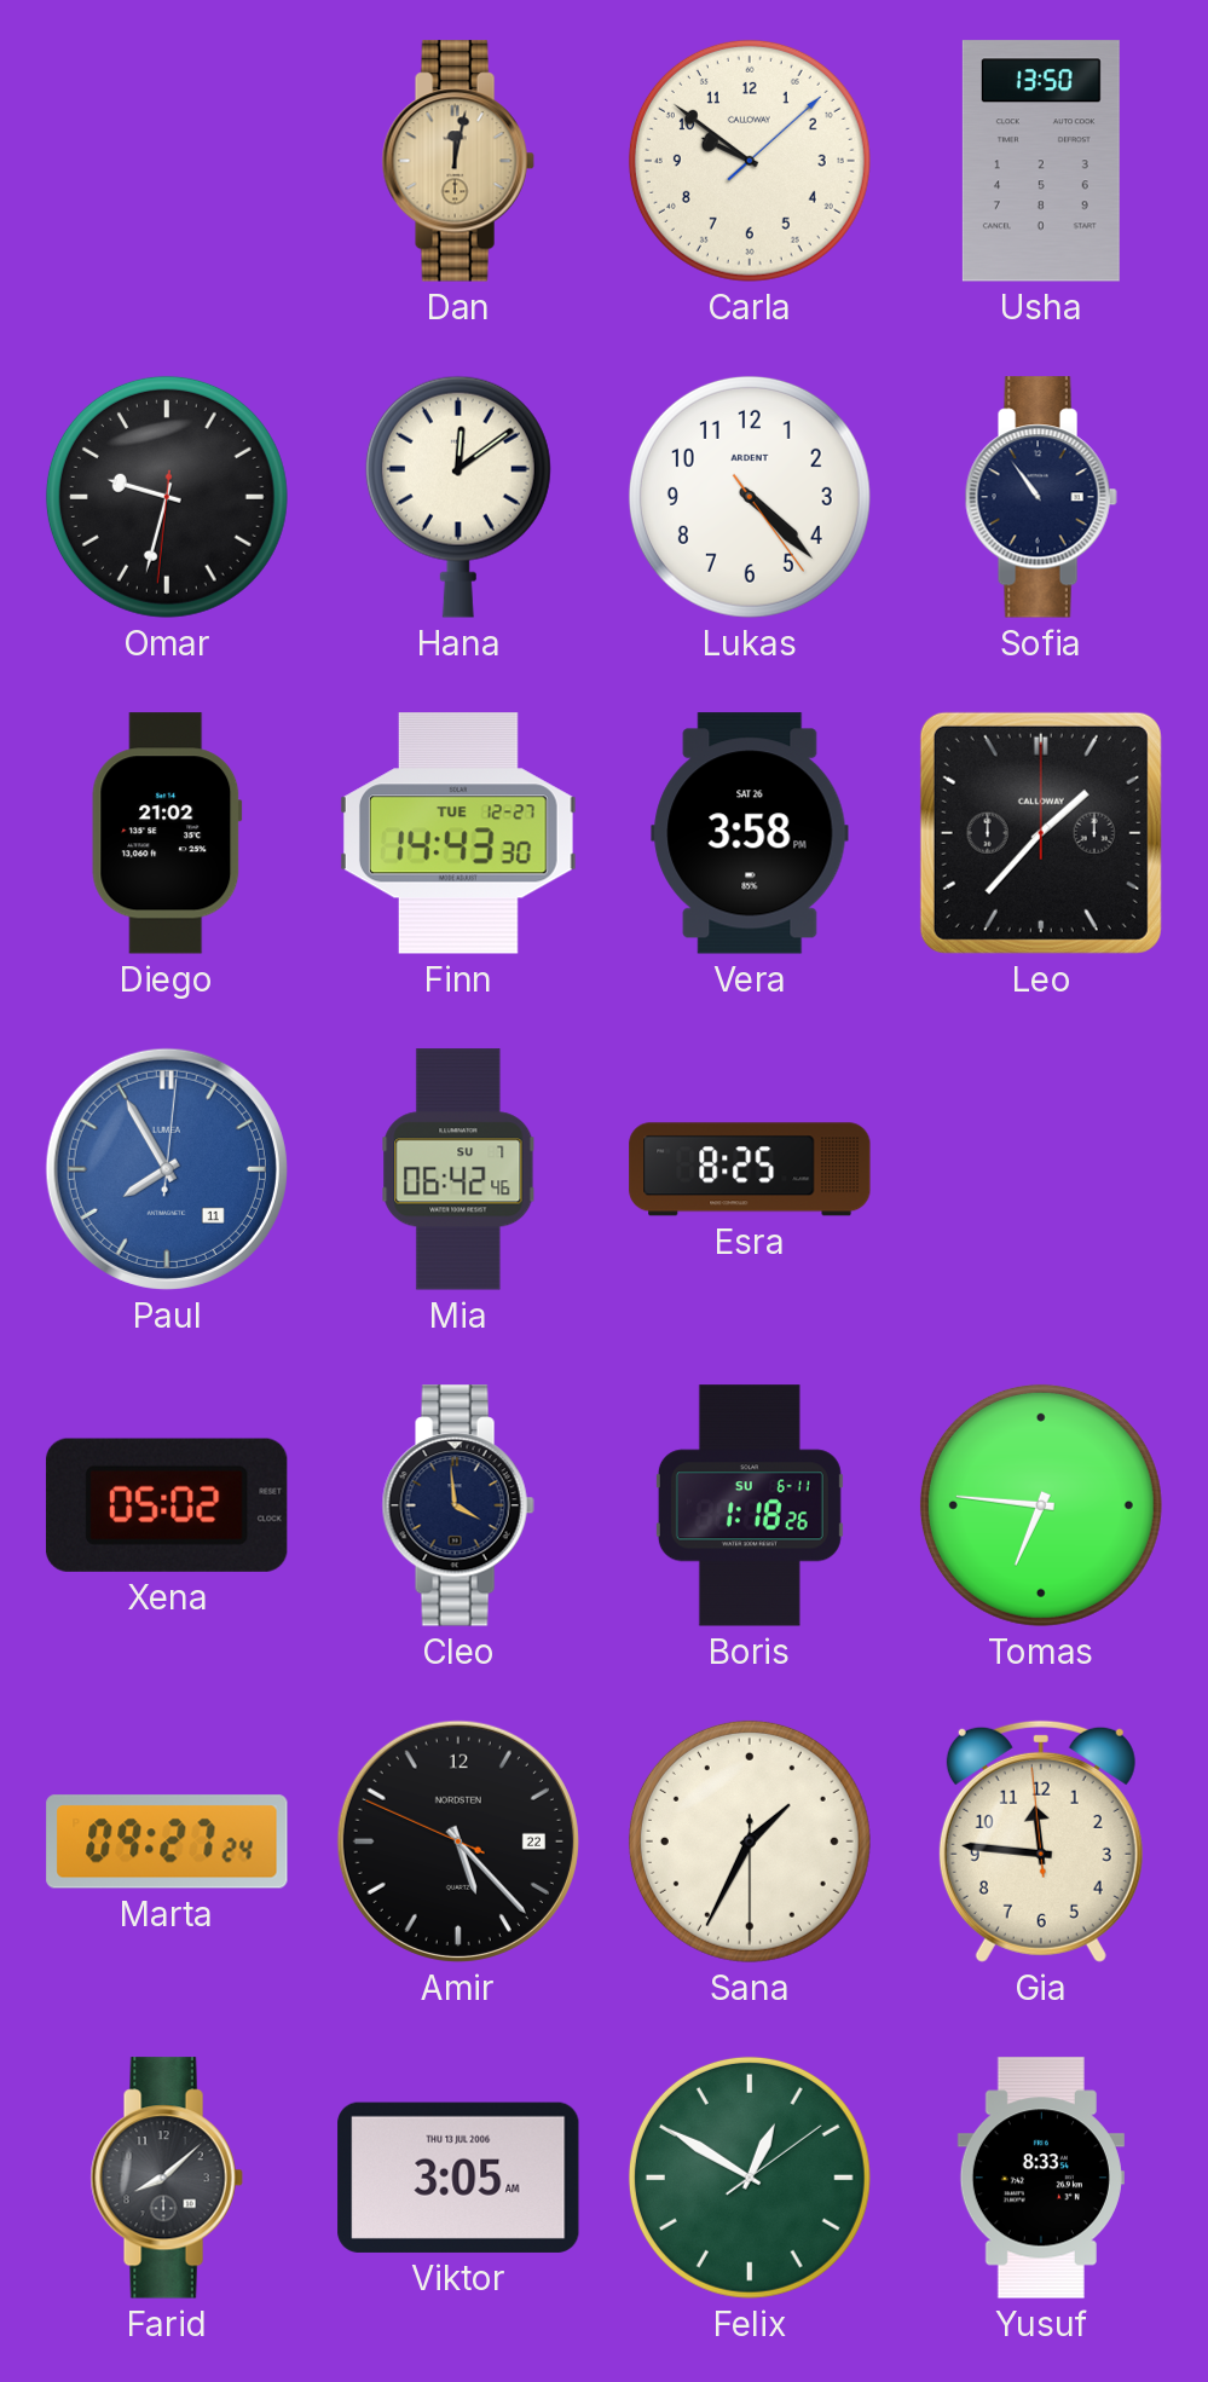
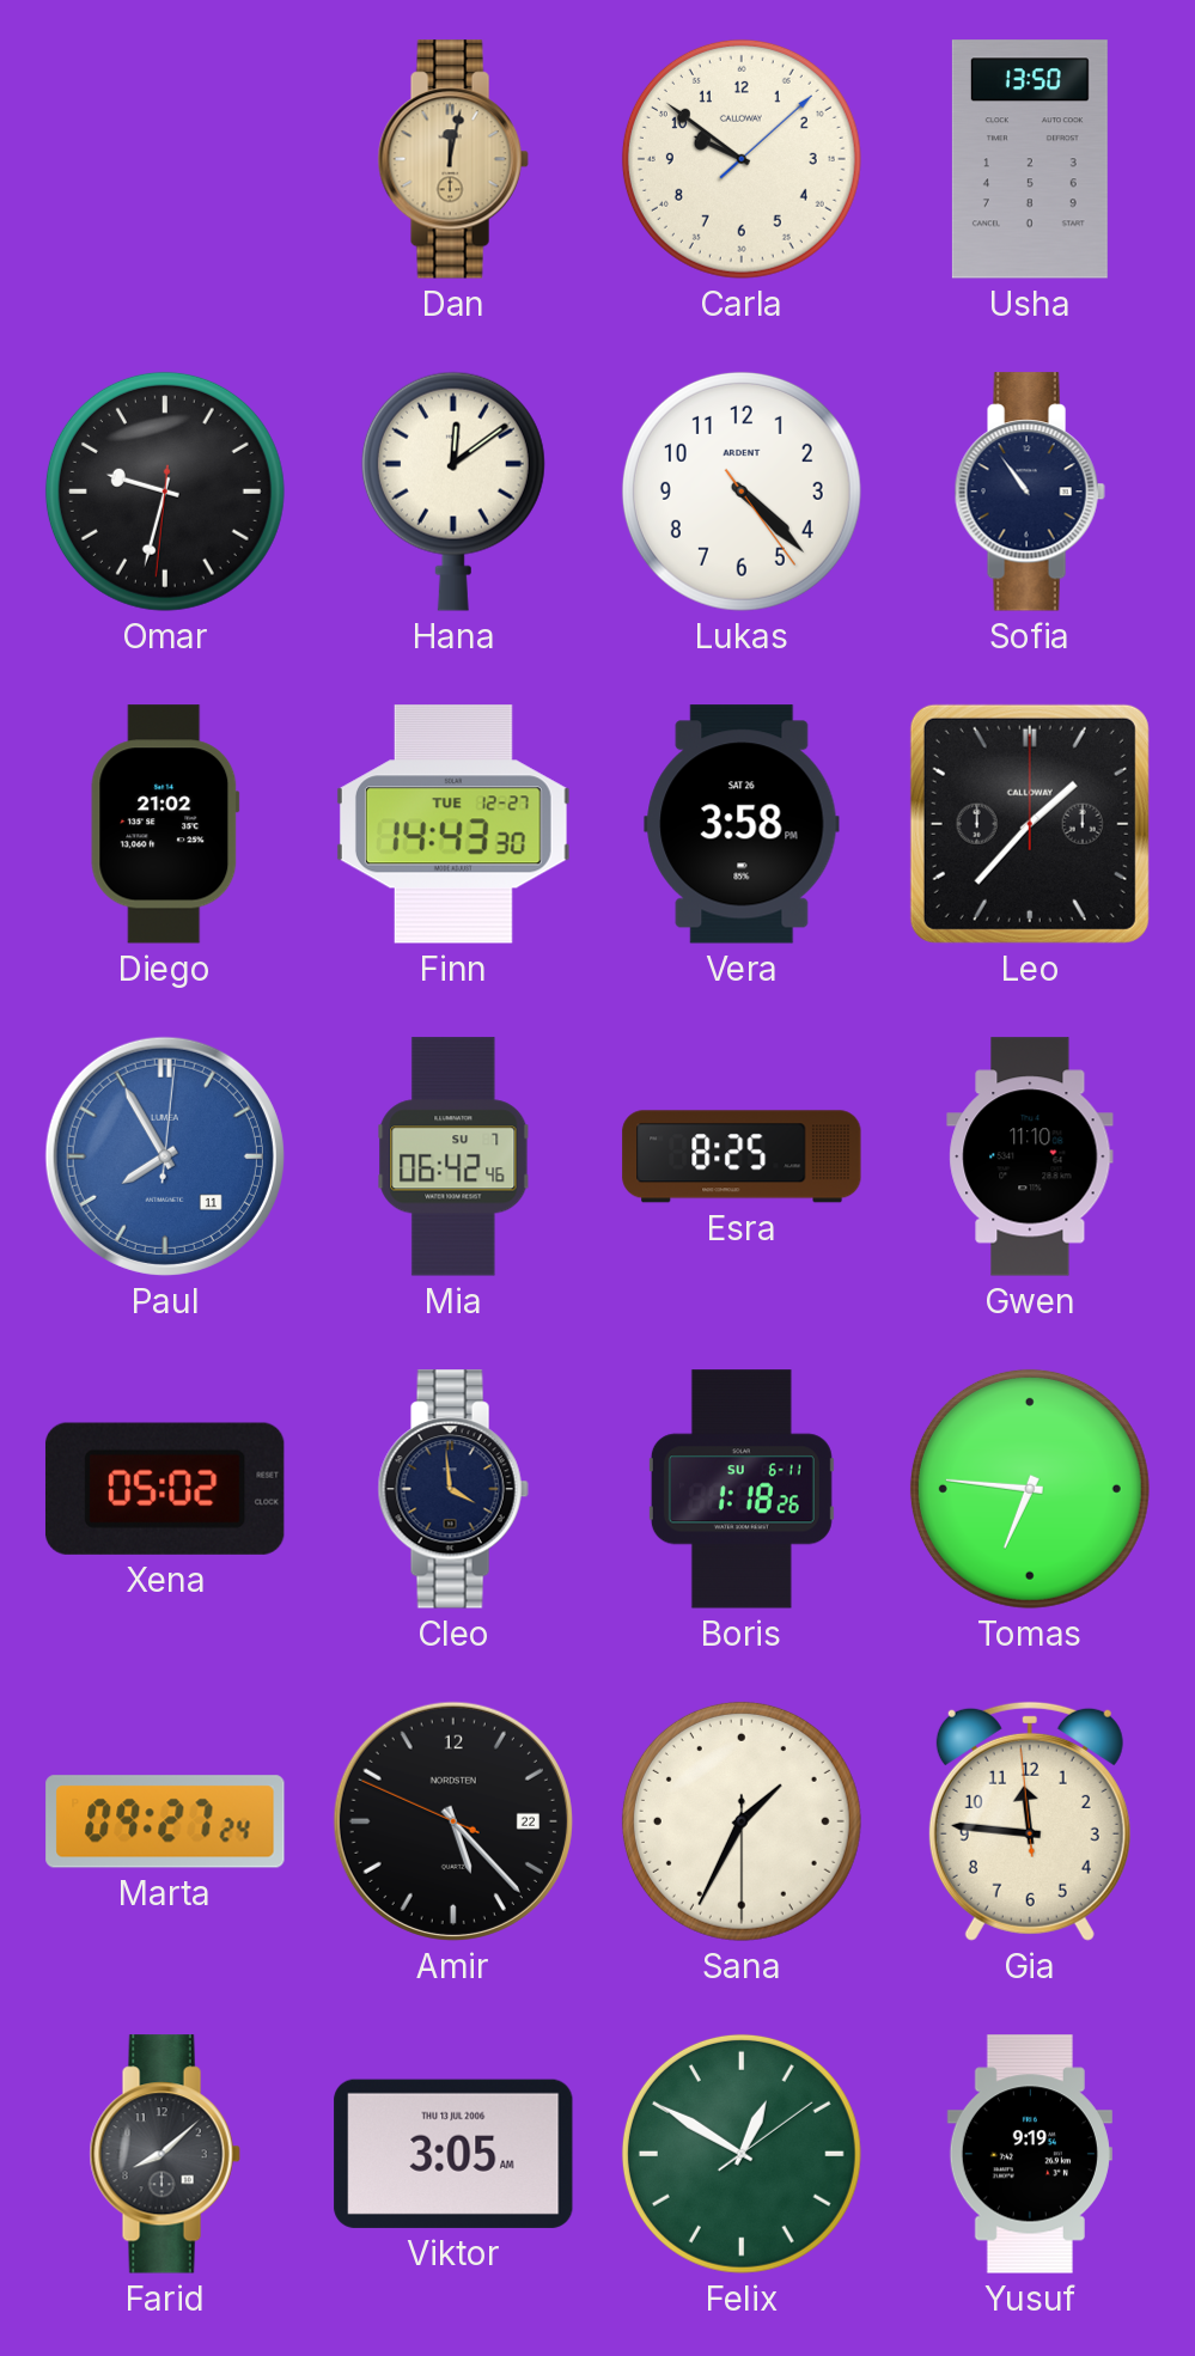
Gwen: none -> 11:10 (1030, 1156)
Yusuf: 8:33 -> 9:19 (1030, 2154)
